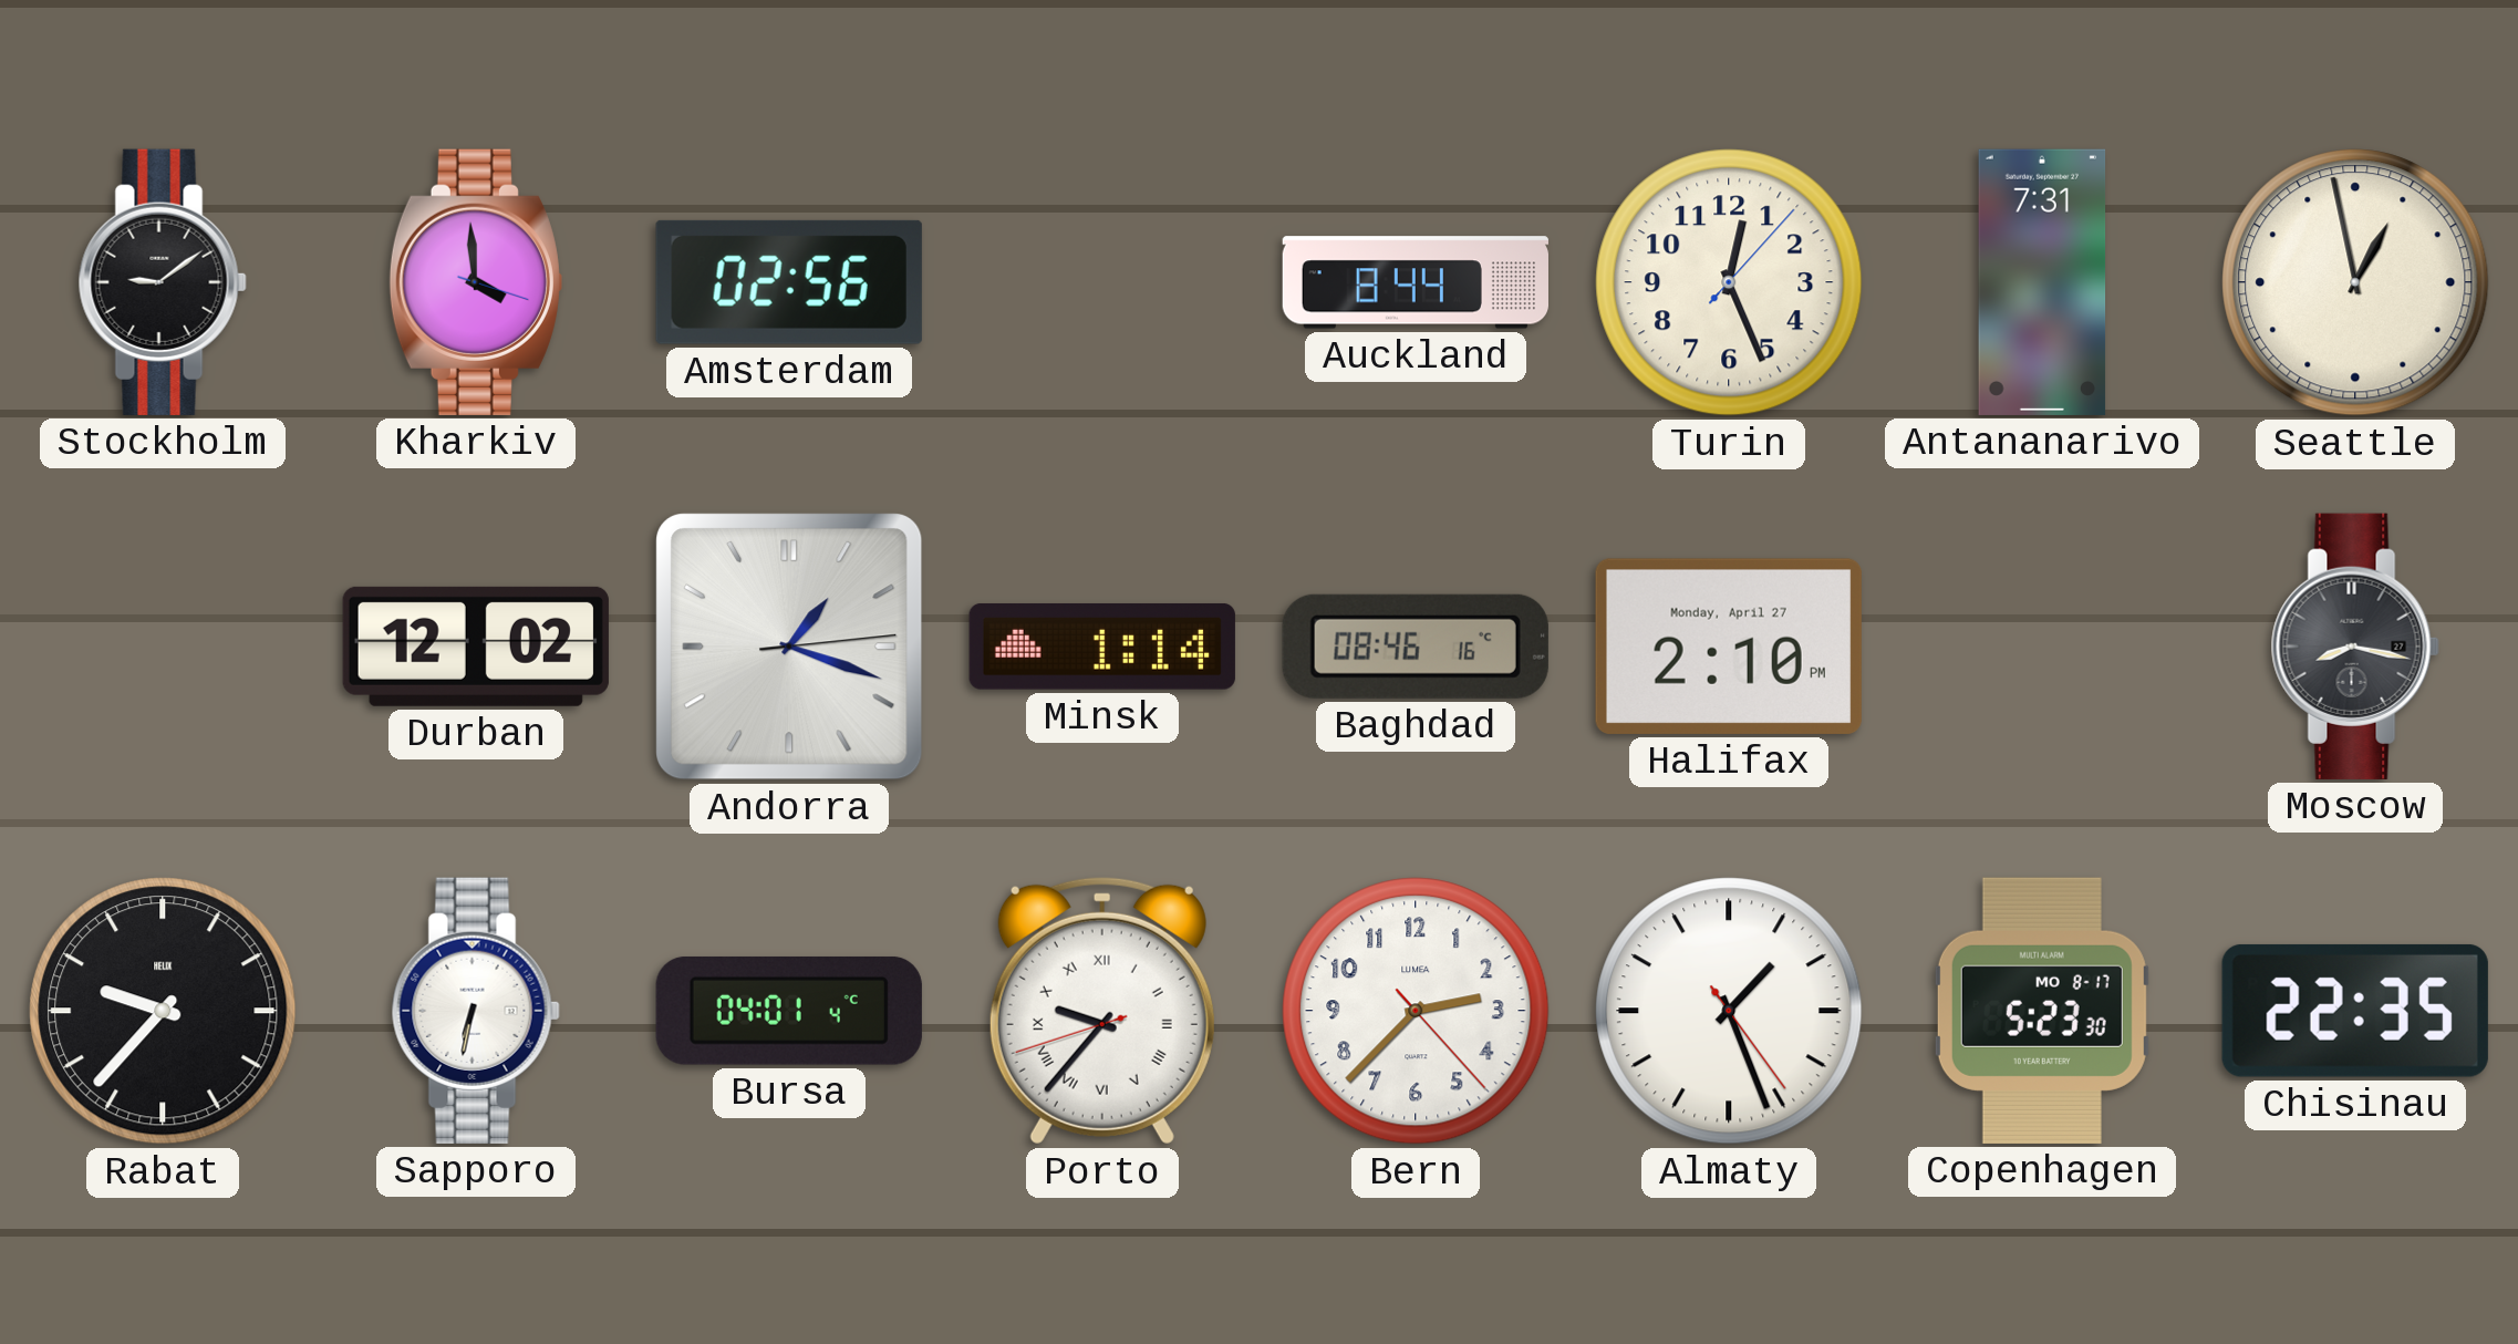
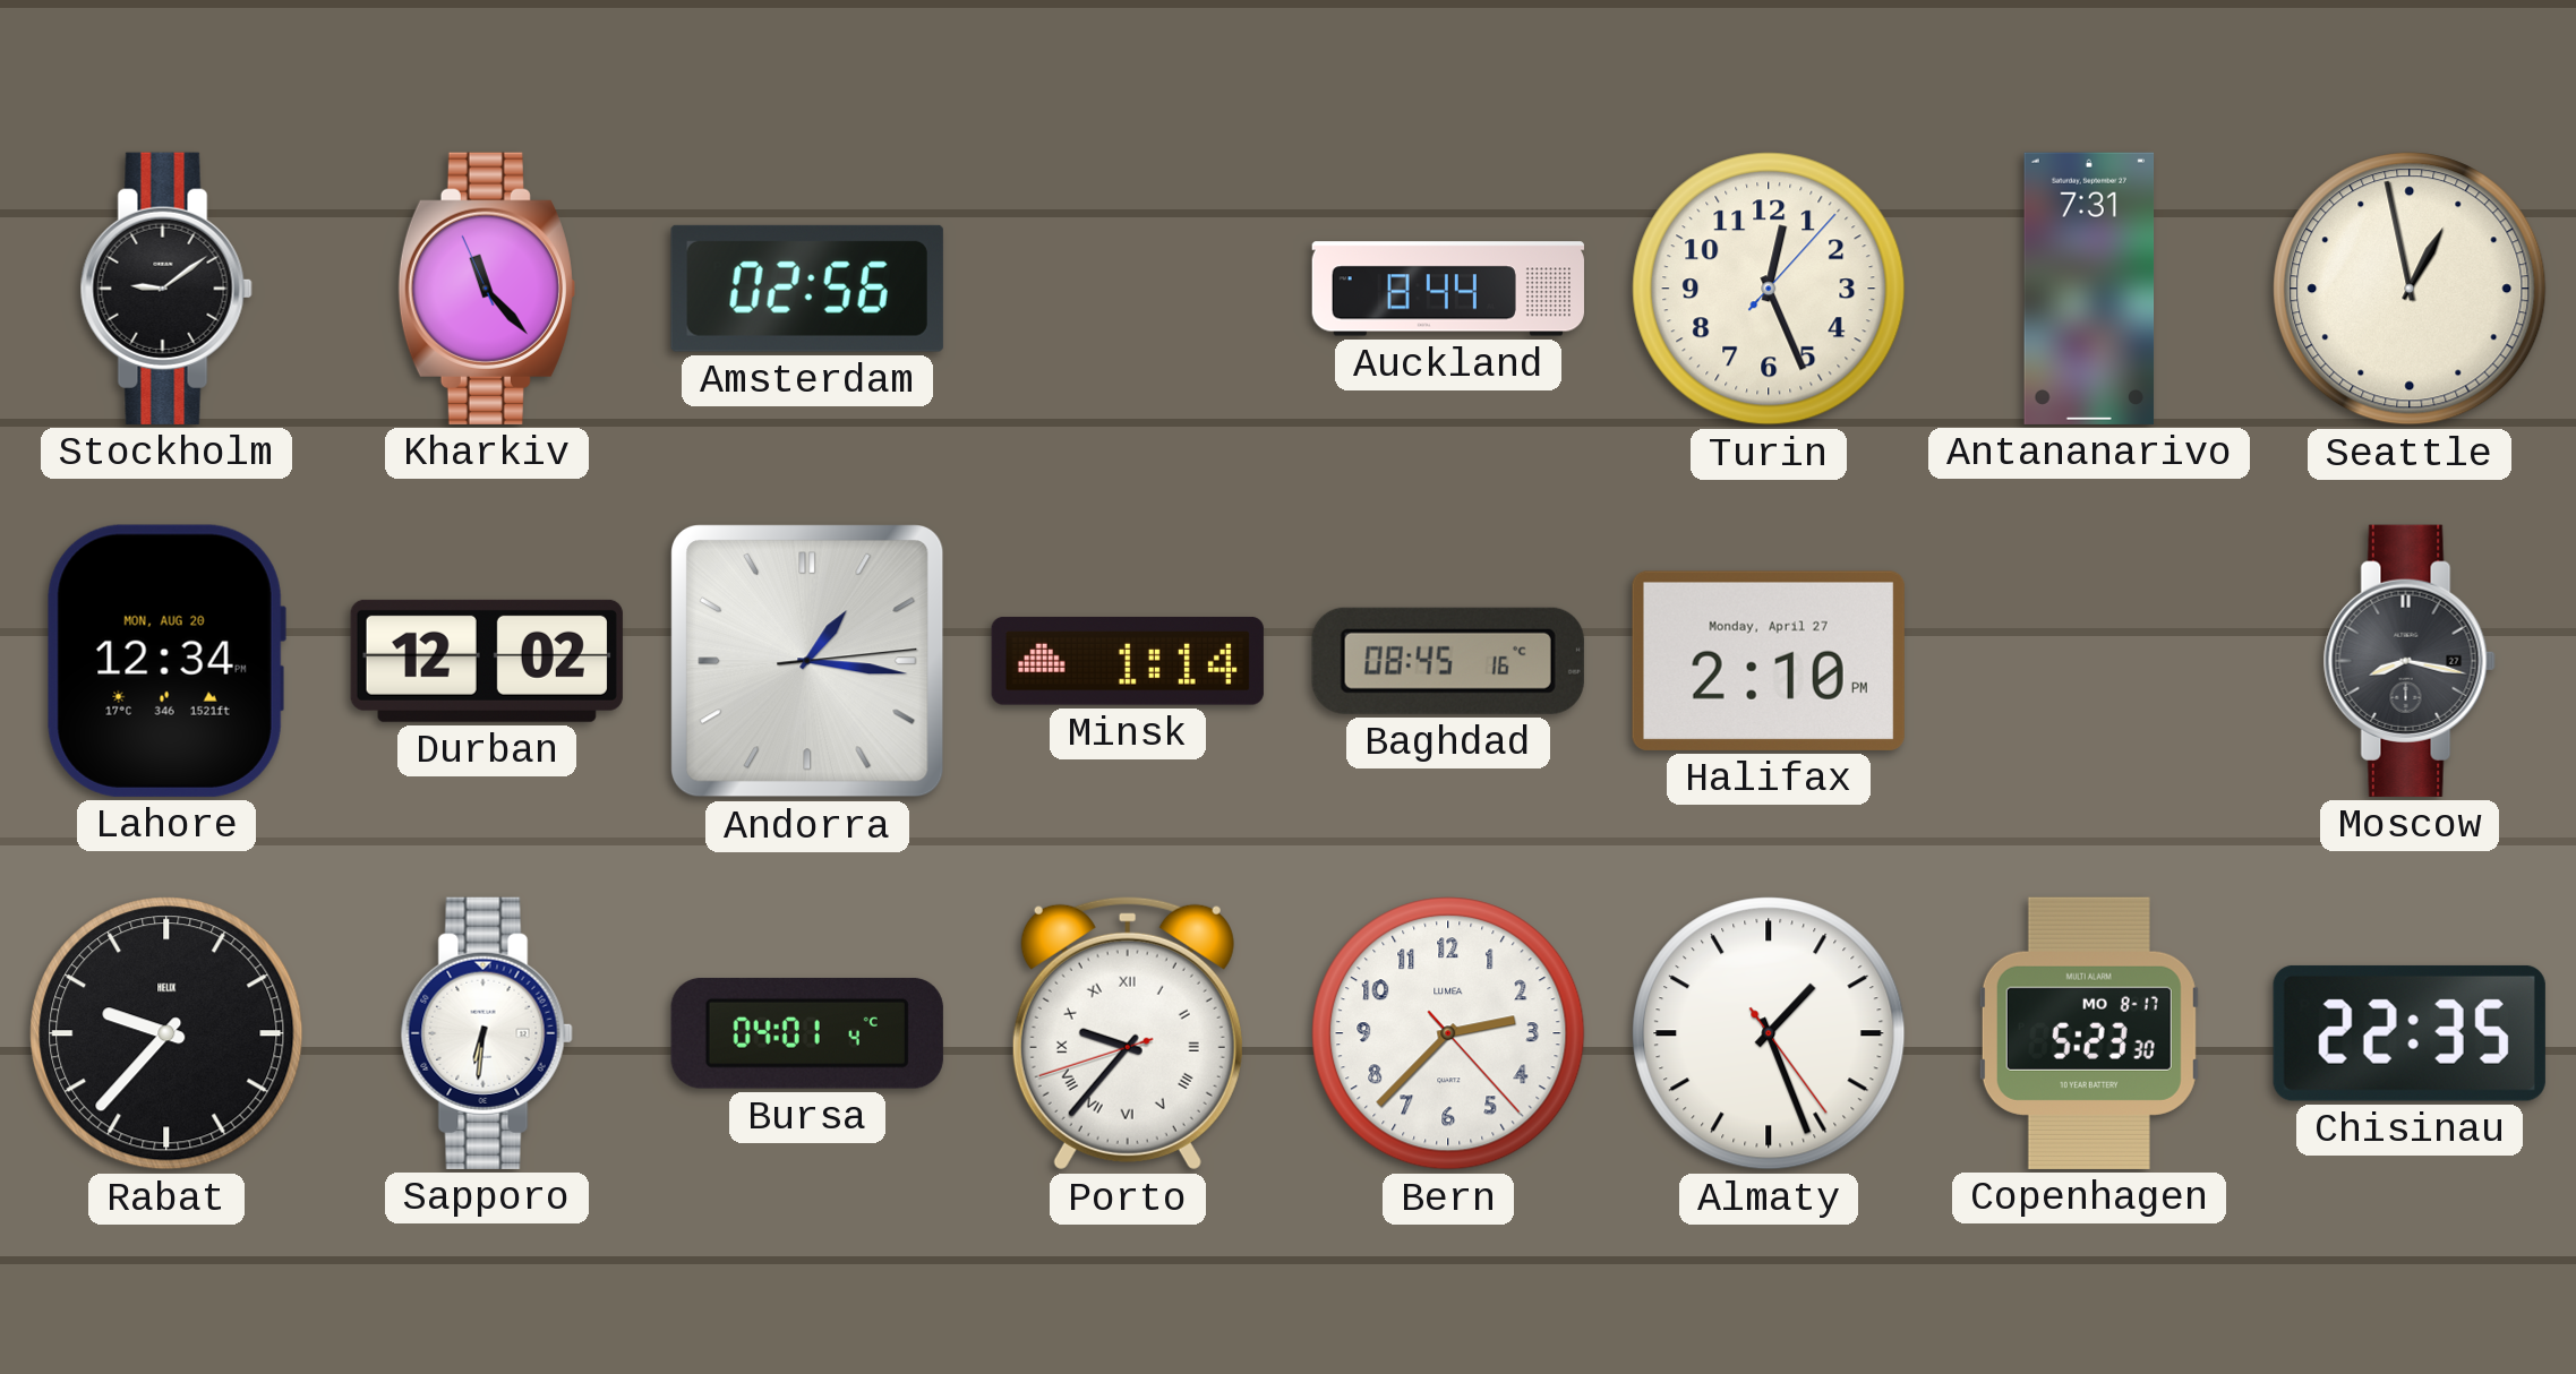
Kharkiv: 3:59 -> 11:22 (487, 289)
Lahore: none -> 12:34 (166, 661)
Andorra: 1:18 -> 1:16 (808, 662)
Baghdad: 08:46 -> 08:45 (1448, 661)
Sapporo: 6:32 -> 6:31 (487, 1033)
